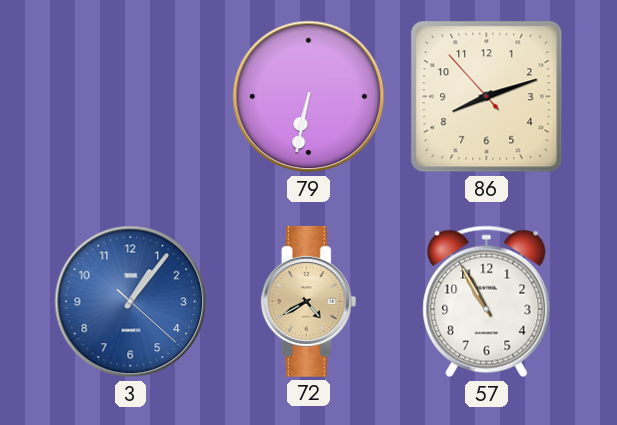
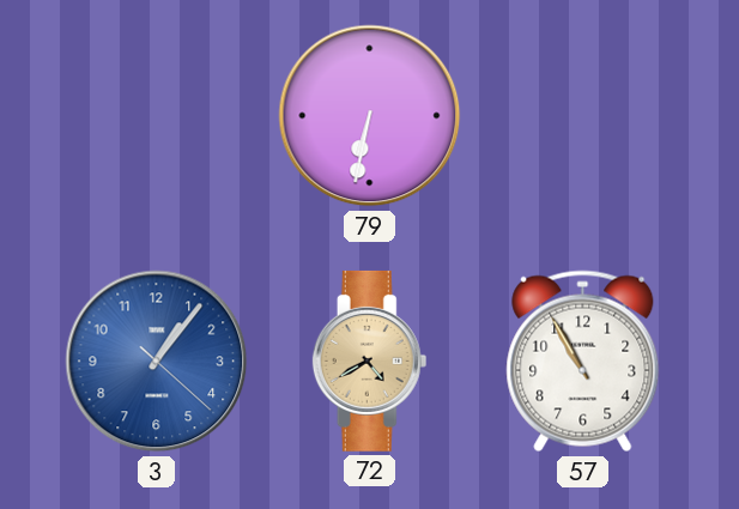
86: 8:11 -> none (487, 97)
